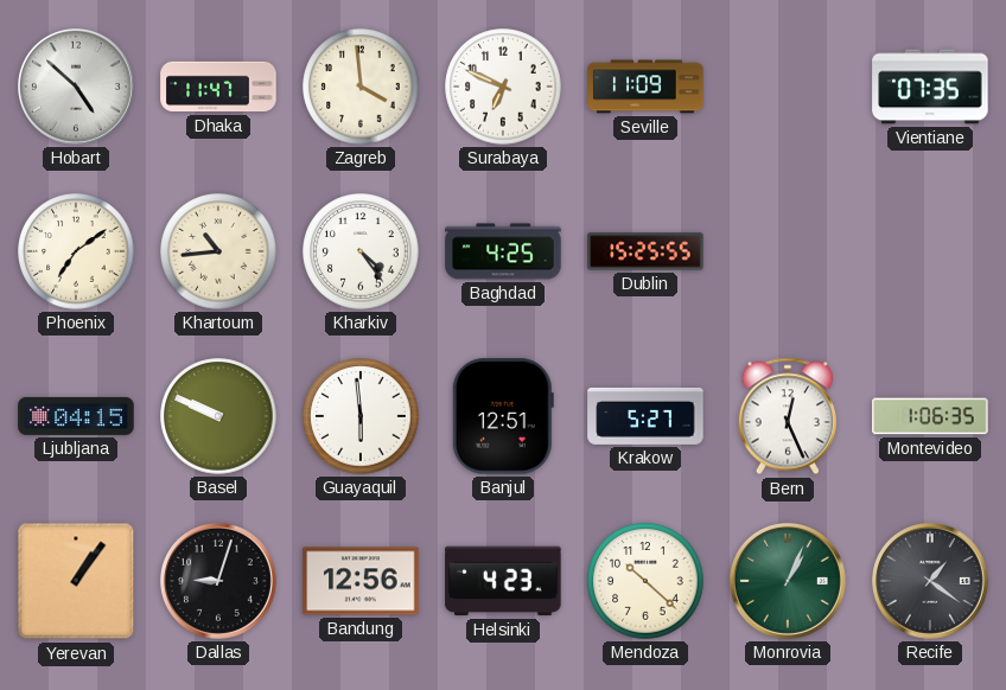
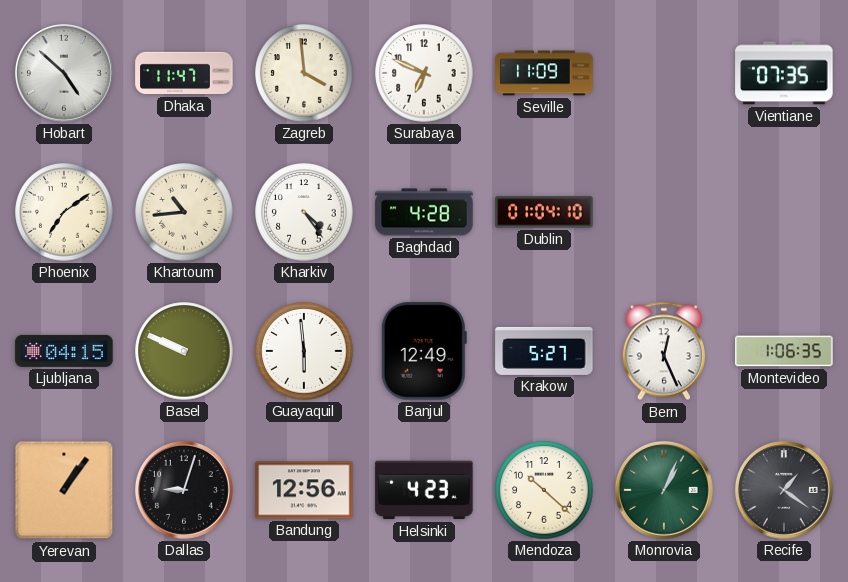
Baghdad: 4:25 -> 4:28 (424, 212)
Dublin: 15:25 -> 01:04 (544, 212)
Banjul: 12:51 -> 12:49 (424, 351)
